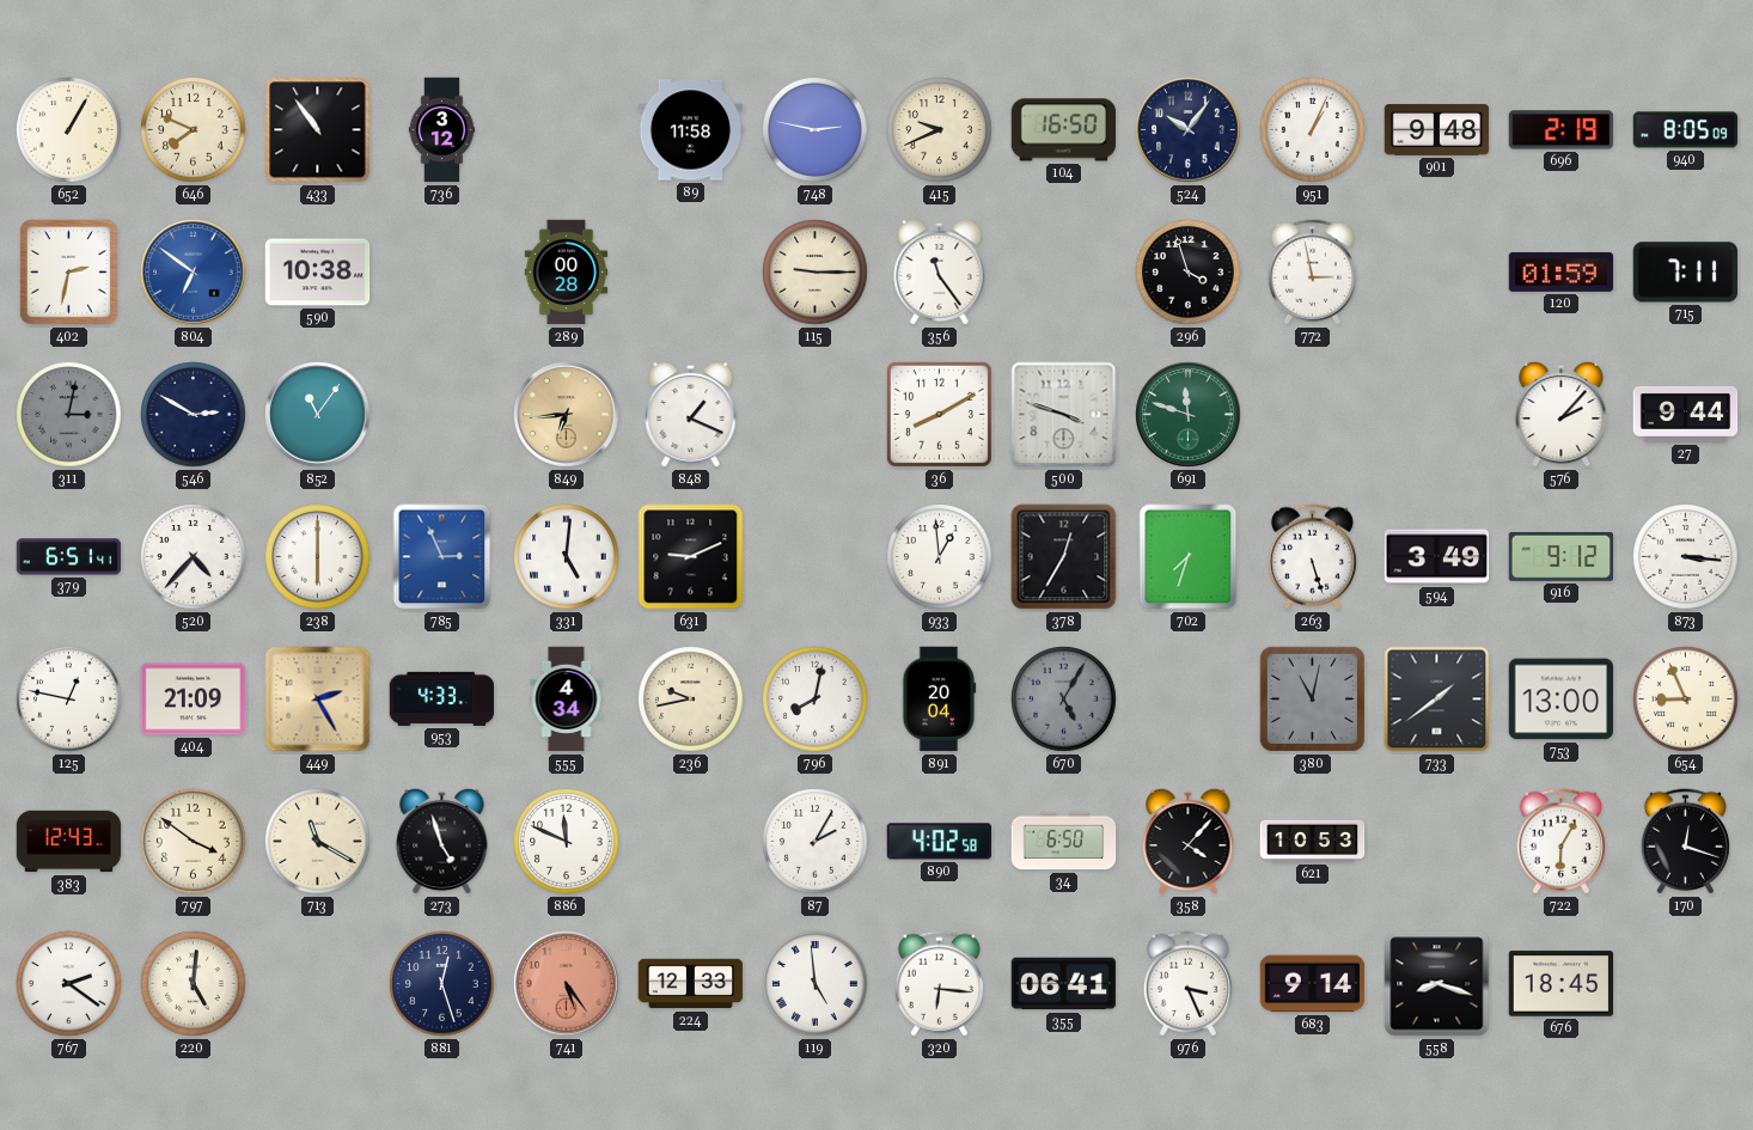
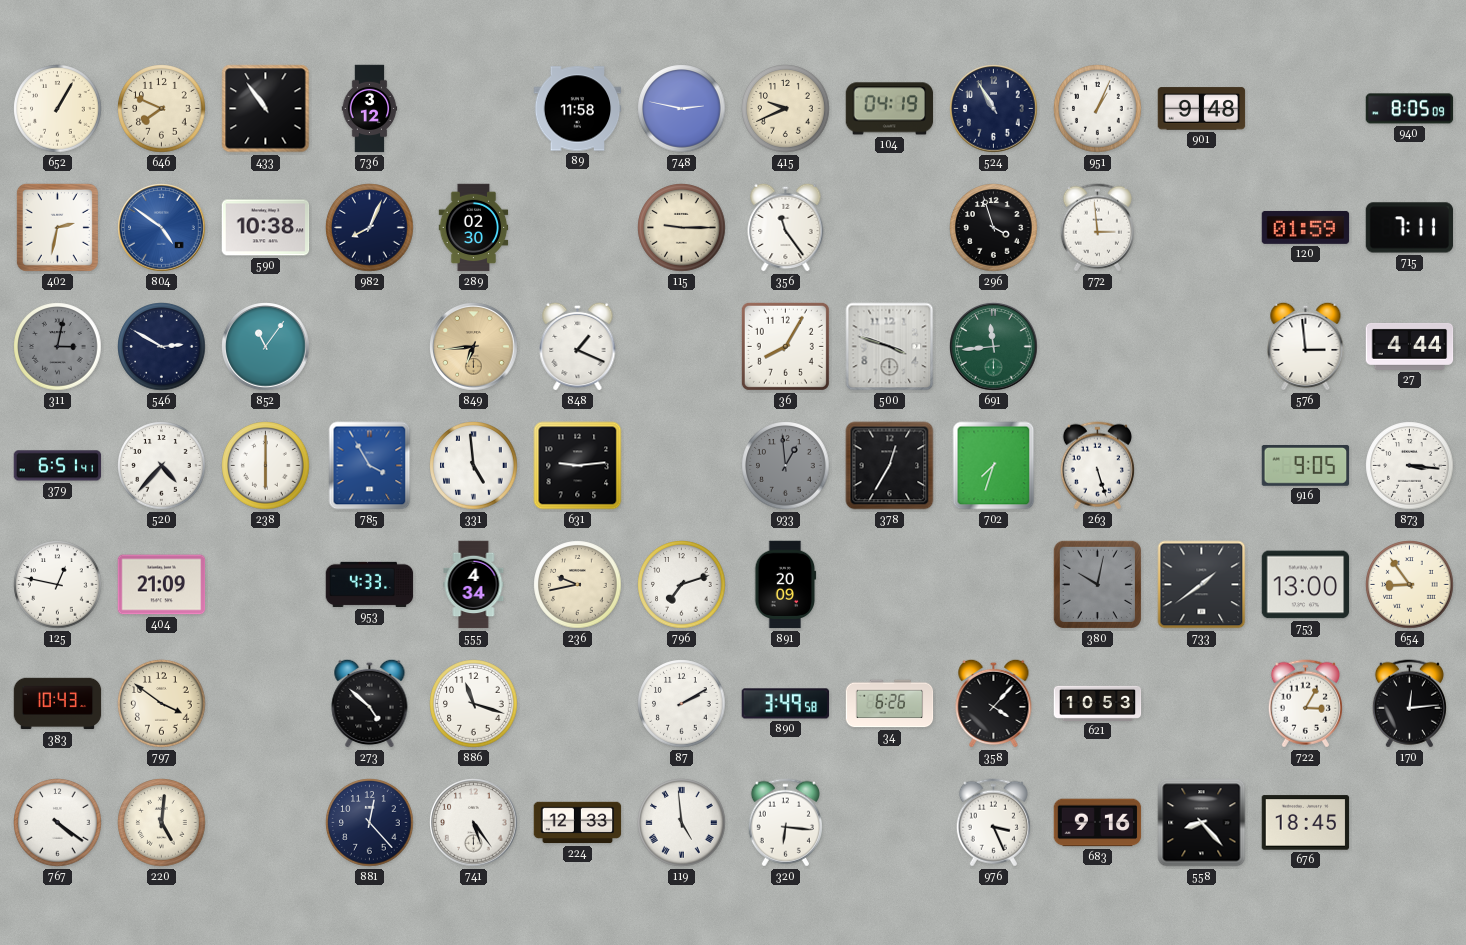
104: 16:50 -> 04:19 (890, 109)
524: 10:06 -> 10:55 (994, 109)
696: 2:19 -> none (1562, 130)
804: 6:51 -> 4:51 (162, 228)
982: none -> 8:04 (370, 228)
289: 00:28 -> 02:30 (474, 228)
772: 2:58 -> 2:59 (1097, 228)
36: 8:10 -> 8:05 (785, 346)
691: 11:48 -> 11:44 (994, 347)
576: 2:07 -> 2:59 (1306, 346)
27: 9:44 -> 4:44 (1410, 346)
785: 2:56 -> 3:55 (370, 466)
331: 5:01 -> 4:59 (474, 466)
631: 9:11 -> 9:14 (578, 466)
933 dial: white -> grey (786, 466)
594: 3:49 -> none (1437, 557)
916: 9:12 -> 9:05 (1306, 466)
449: 2:25 -> none (318, 700)
796: 8:02 -> 7:12 (682, 585)
891: 20:04 -> 20:09 (786, 585)
670: 5:05 -> none (1064, 700)
380: 11:02 -> 10:02 (1097, 584)
654: 8:56 -> 8:54 (1410, 585)
383: 12:43 -> 10:43 (58, 704)
713: 11:20 -> none (318, 842)
273: 4:57 -> 4:52 (370, 703)
886: 11:49 -> 11:18 (474, 704)
87: 2:05 -> 2:10 (682, 704)
890: 4:02 -> 3:49 (786, 704)
34: 6:50 -> 6:26 (890, 704)
722: 6:05 -> 3:05 (1305, 704)
170: 12:18 -> 12:14 (1409, 704)
767: 2:21 -> 4:21 (58, 823)
881: 12:27 -> 12:23 (370, 823)
741 dial: salmon -> white (474, 823)
355: 06:41 -> none (1064, 984)
683: 9:14 -> 9:16 (1098, 823)
558: 8:18 -> 8:23 (1202, 823)
